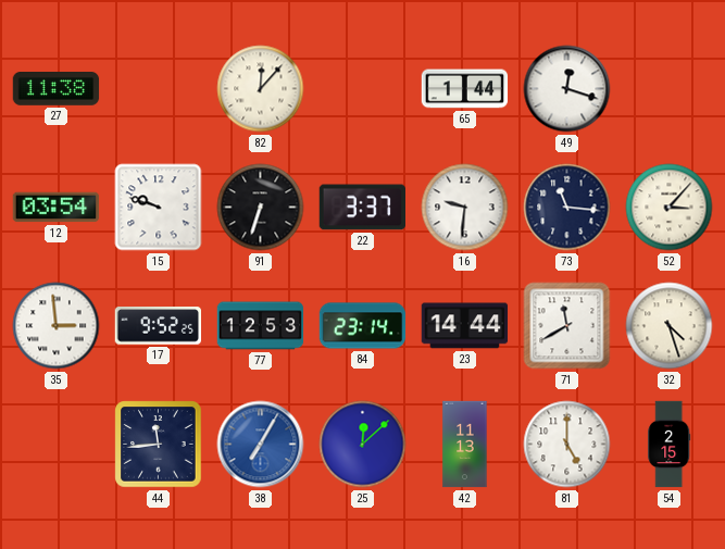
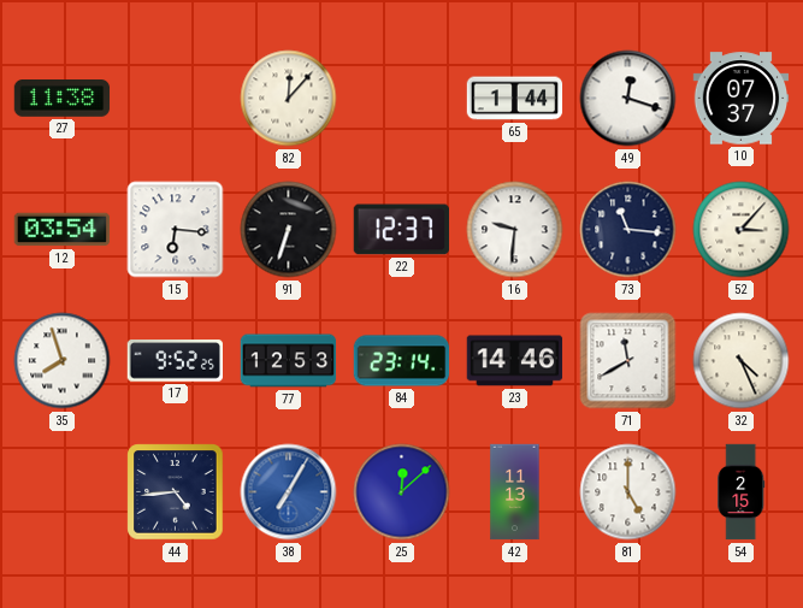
10: none -> 07:37 (742, 99)
15: 9:48 -> 6:16 (176, 230)
22: 3:37 -> 12:37 (401, 230)
35: 2:59 -> 7:57 (63, 361)
23: 14:44 -> 14:46 (515, 361)
32: 4:27 -> 4:26 (742, 361)
44: 11:44 -> 4:44 (176, 492)
